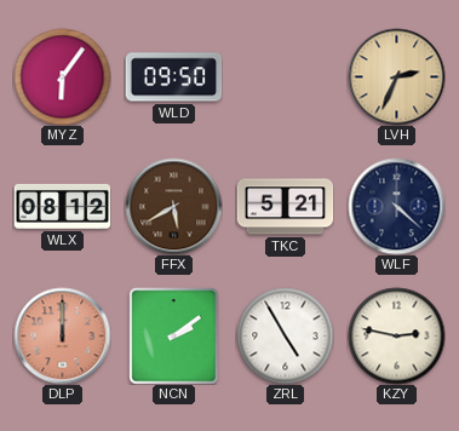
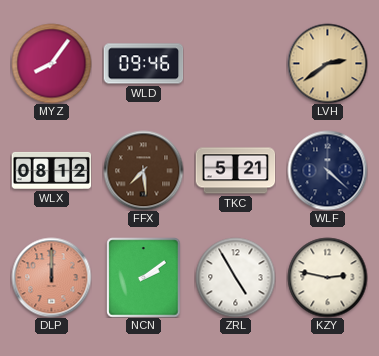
MYZ: 6:06 -> 8:06 (51, 63)
WLD: 09:50 -> 09:46 (143, 64)
LVH: 2:34 -> 2:39 (327, 63)
FFX: 5:40 -> 7:29 (143, 170)
